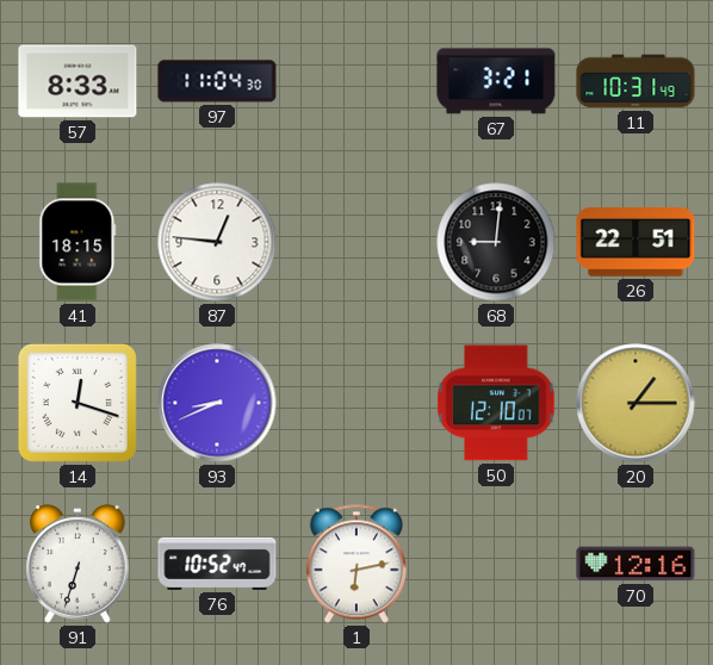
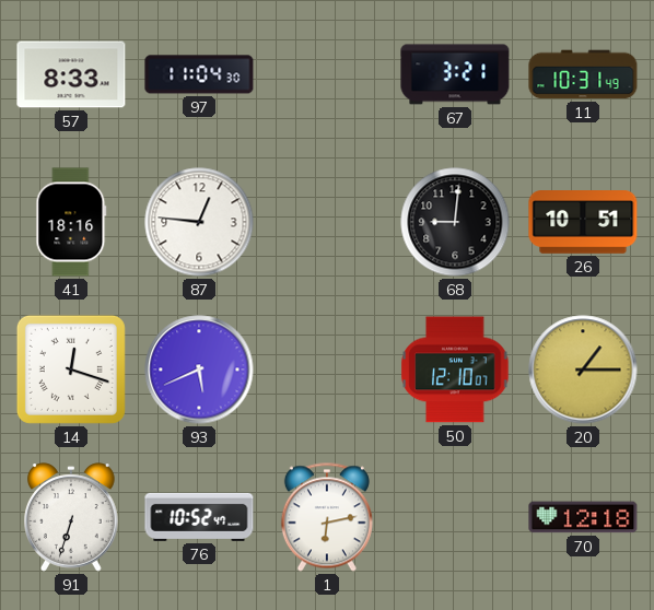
41: 18:15 -> 18:16 (71, 222)
26: 22:51 -> 10:51 (583, 223)
93: 8:41 -> 5:41 (199, 369)
70: 12:16 -> 12:18 (583, 517)
